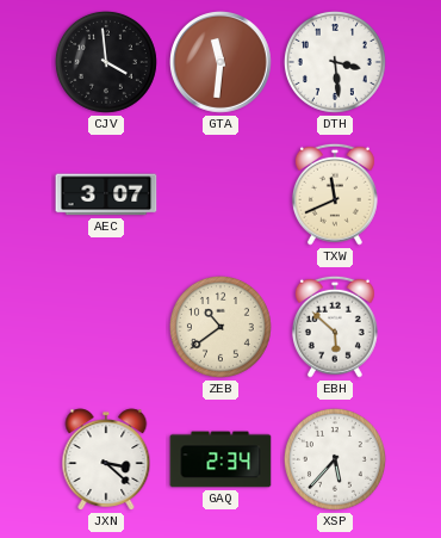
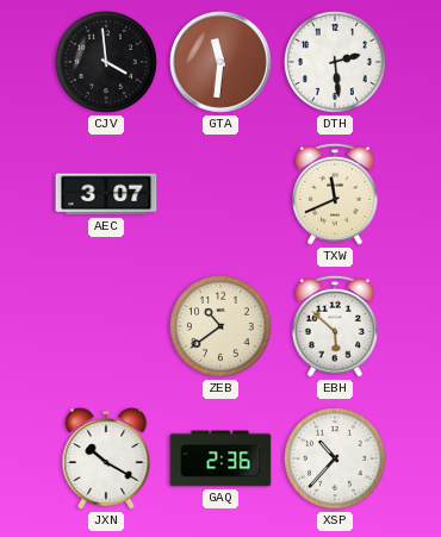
DTH: 3:29 -> 2:29 (335, 62)
JXN: 3:22 -> 10:20 (106, 458)
GAQ: 2:34 -> 2:36 (220, 458)
XSP: 5:37 -> 10:37 (335, 458)
